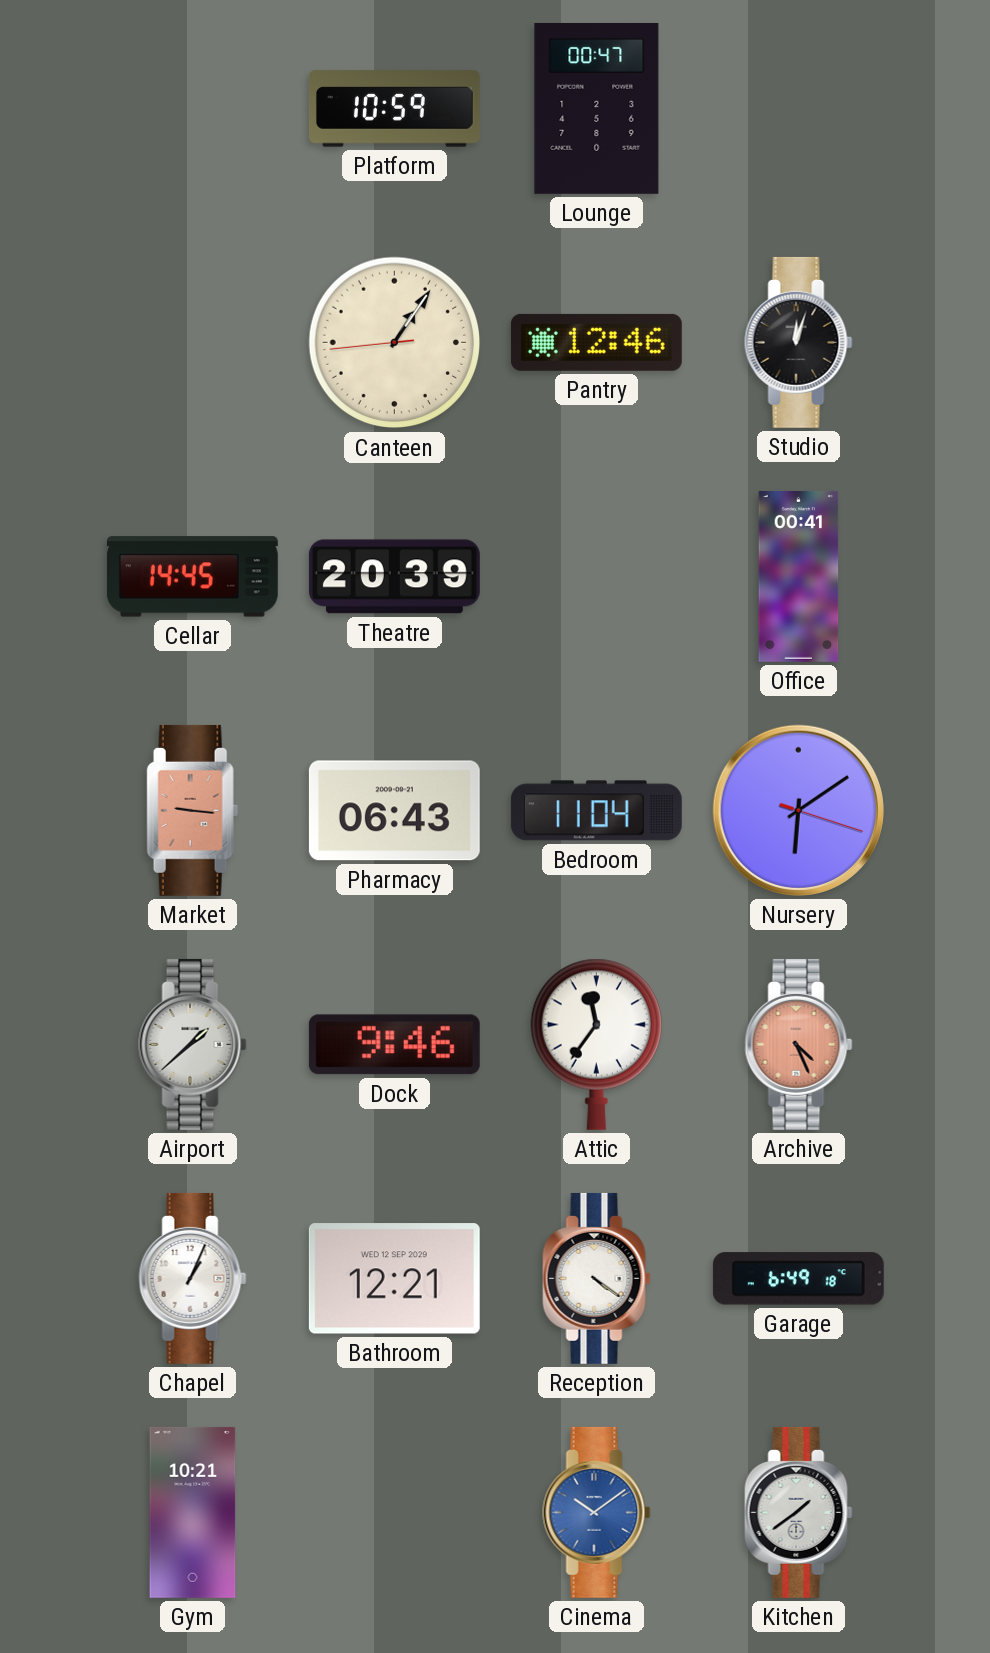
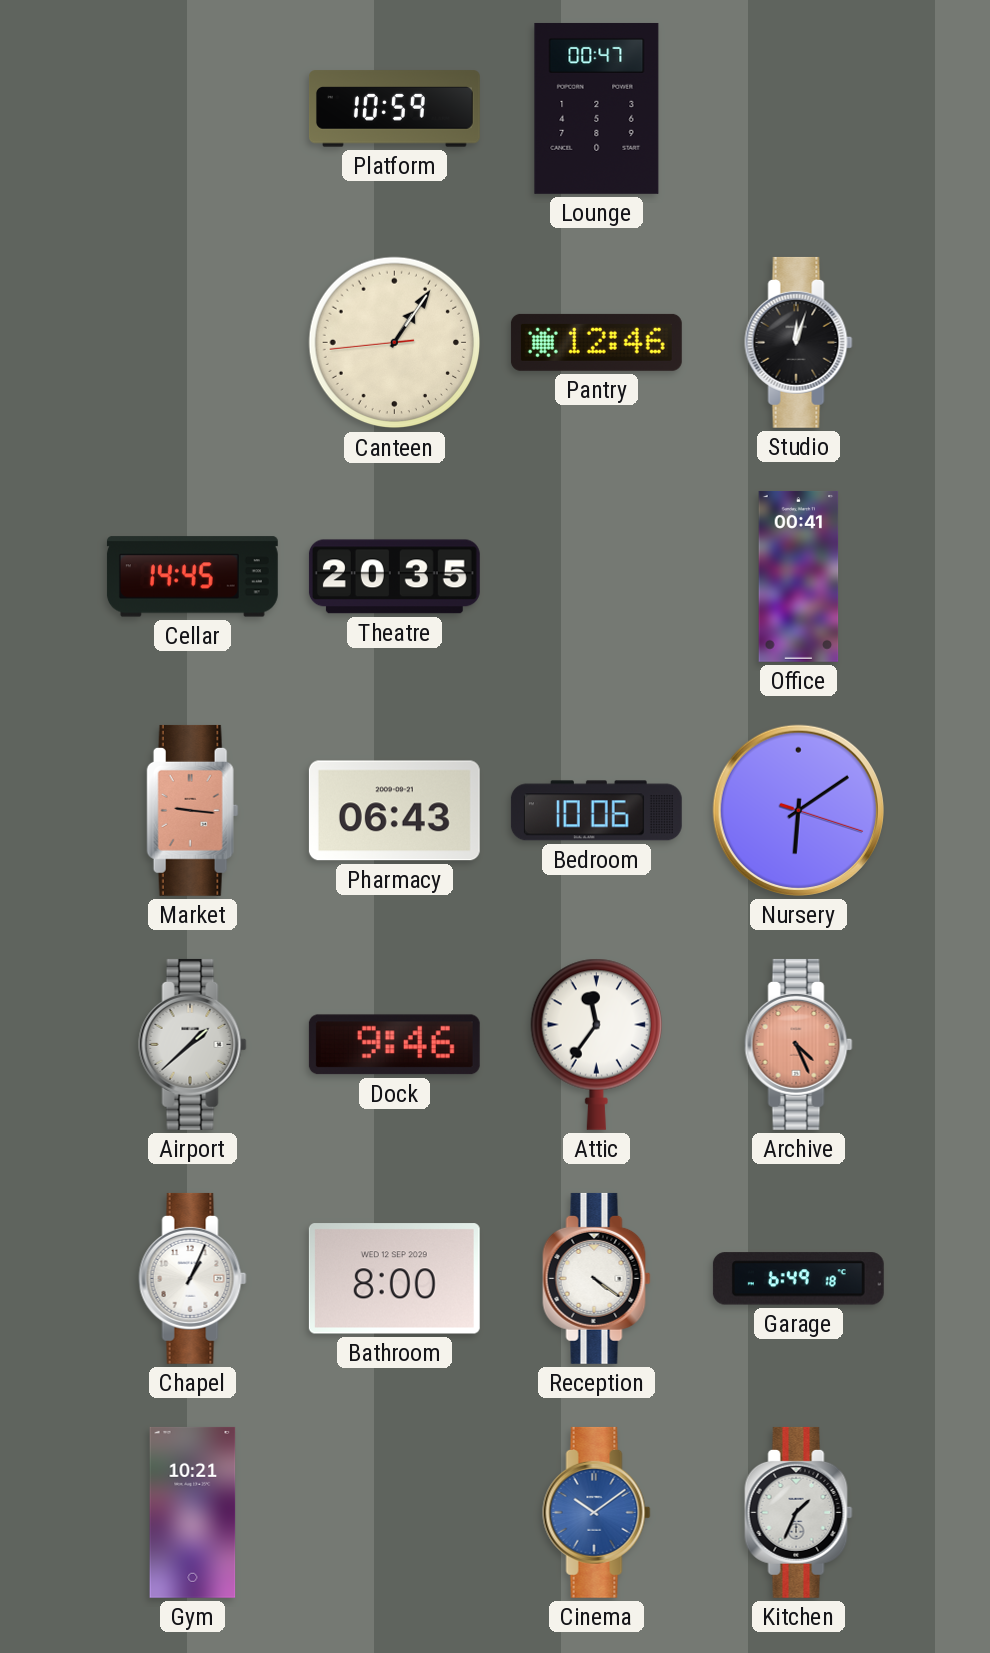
Theatre: 20:39 -> 20:35 (394, 577)
Bedroom: 11:04 -> 10:06 (596, 811)
Bathroom: 12:21 -> 8:00 (394, 1279)
Kitchen: 1:39 -> 1:34 (799, 1512)
